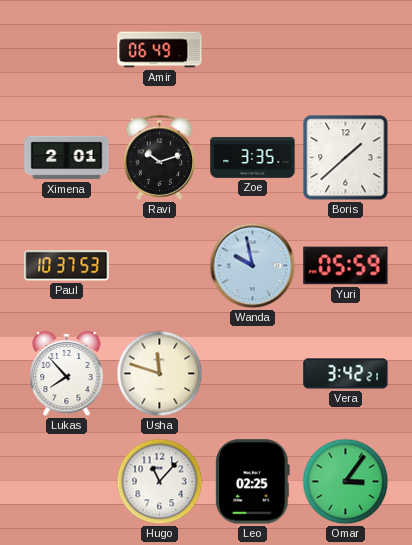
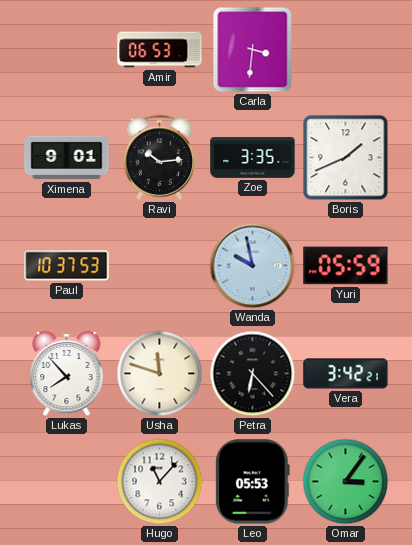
Amir: 06:49 -> 06:53 (160, 50)
Carla: none -> 3:31 (253, 50)
Ximena: 2:01 -> 9:01 (67, 158)
Ravi: 10:12 -> 10:14 (160, 157)
Boris: 1:38 -> 1:41 (346, 158)
Petra: none -> 6:23 (253, 374)
Leo: 02:25 -> 05:53 (253, 482)
